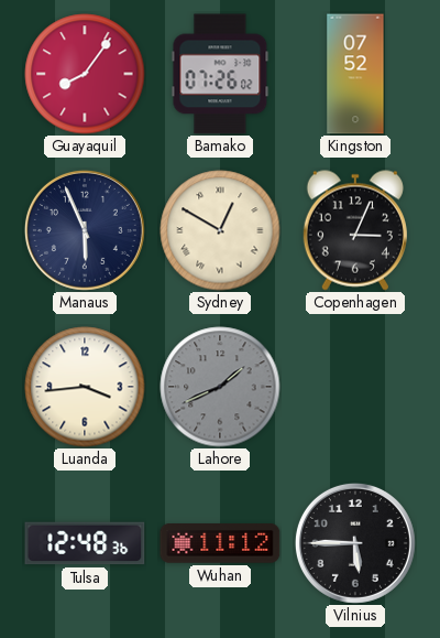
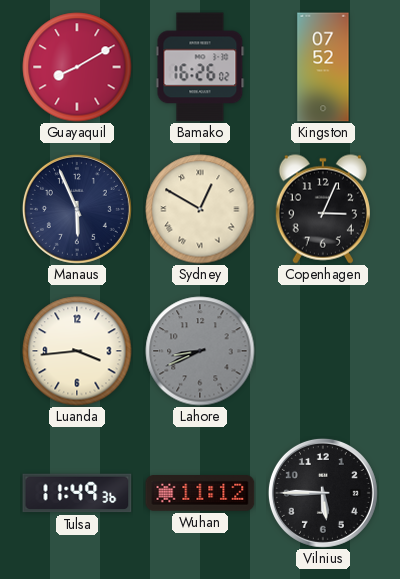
Guayaquil: 8:06 -> 8:10 (77, 67)
Bamako: 07:26 -> 16:26 (200, 67)
Lahore: 1:41 -> 8:41 (200, 351)
Tulsa: 12:48 -> 11:49 (77, 493)
